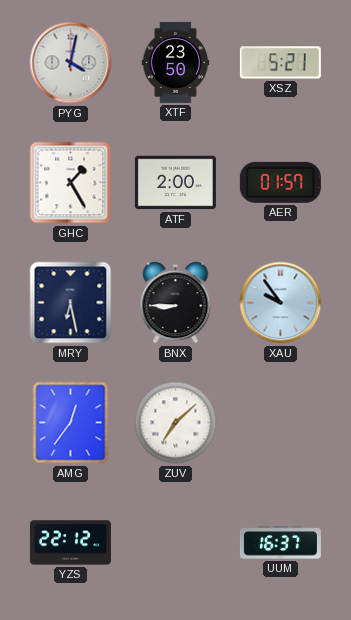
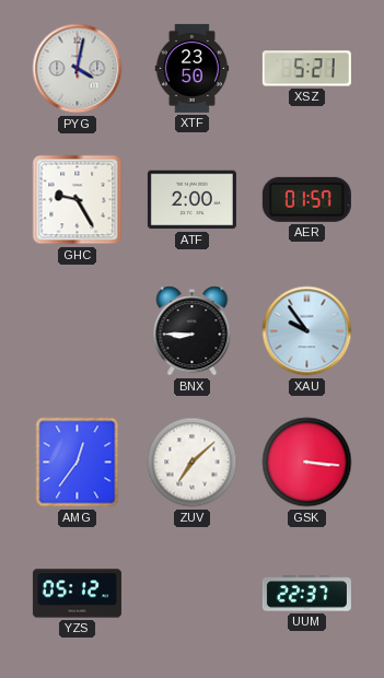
GHC: 1:25 -> 9:25 (78, 200)
MRY: 6:28 -> none (71, 303)
GSK: none -> 3:16 (307, 463)
YZS: 22:12 -> 05:12 (77, 594)
UUM: 16:37 -> 22:37 (306, 594)
